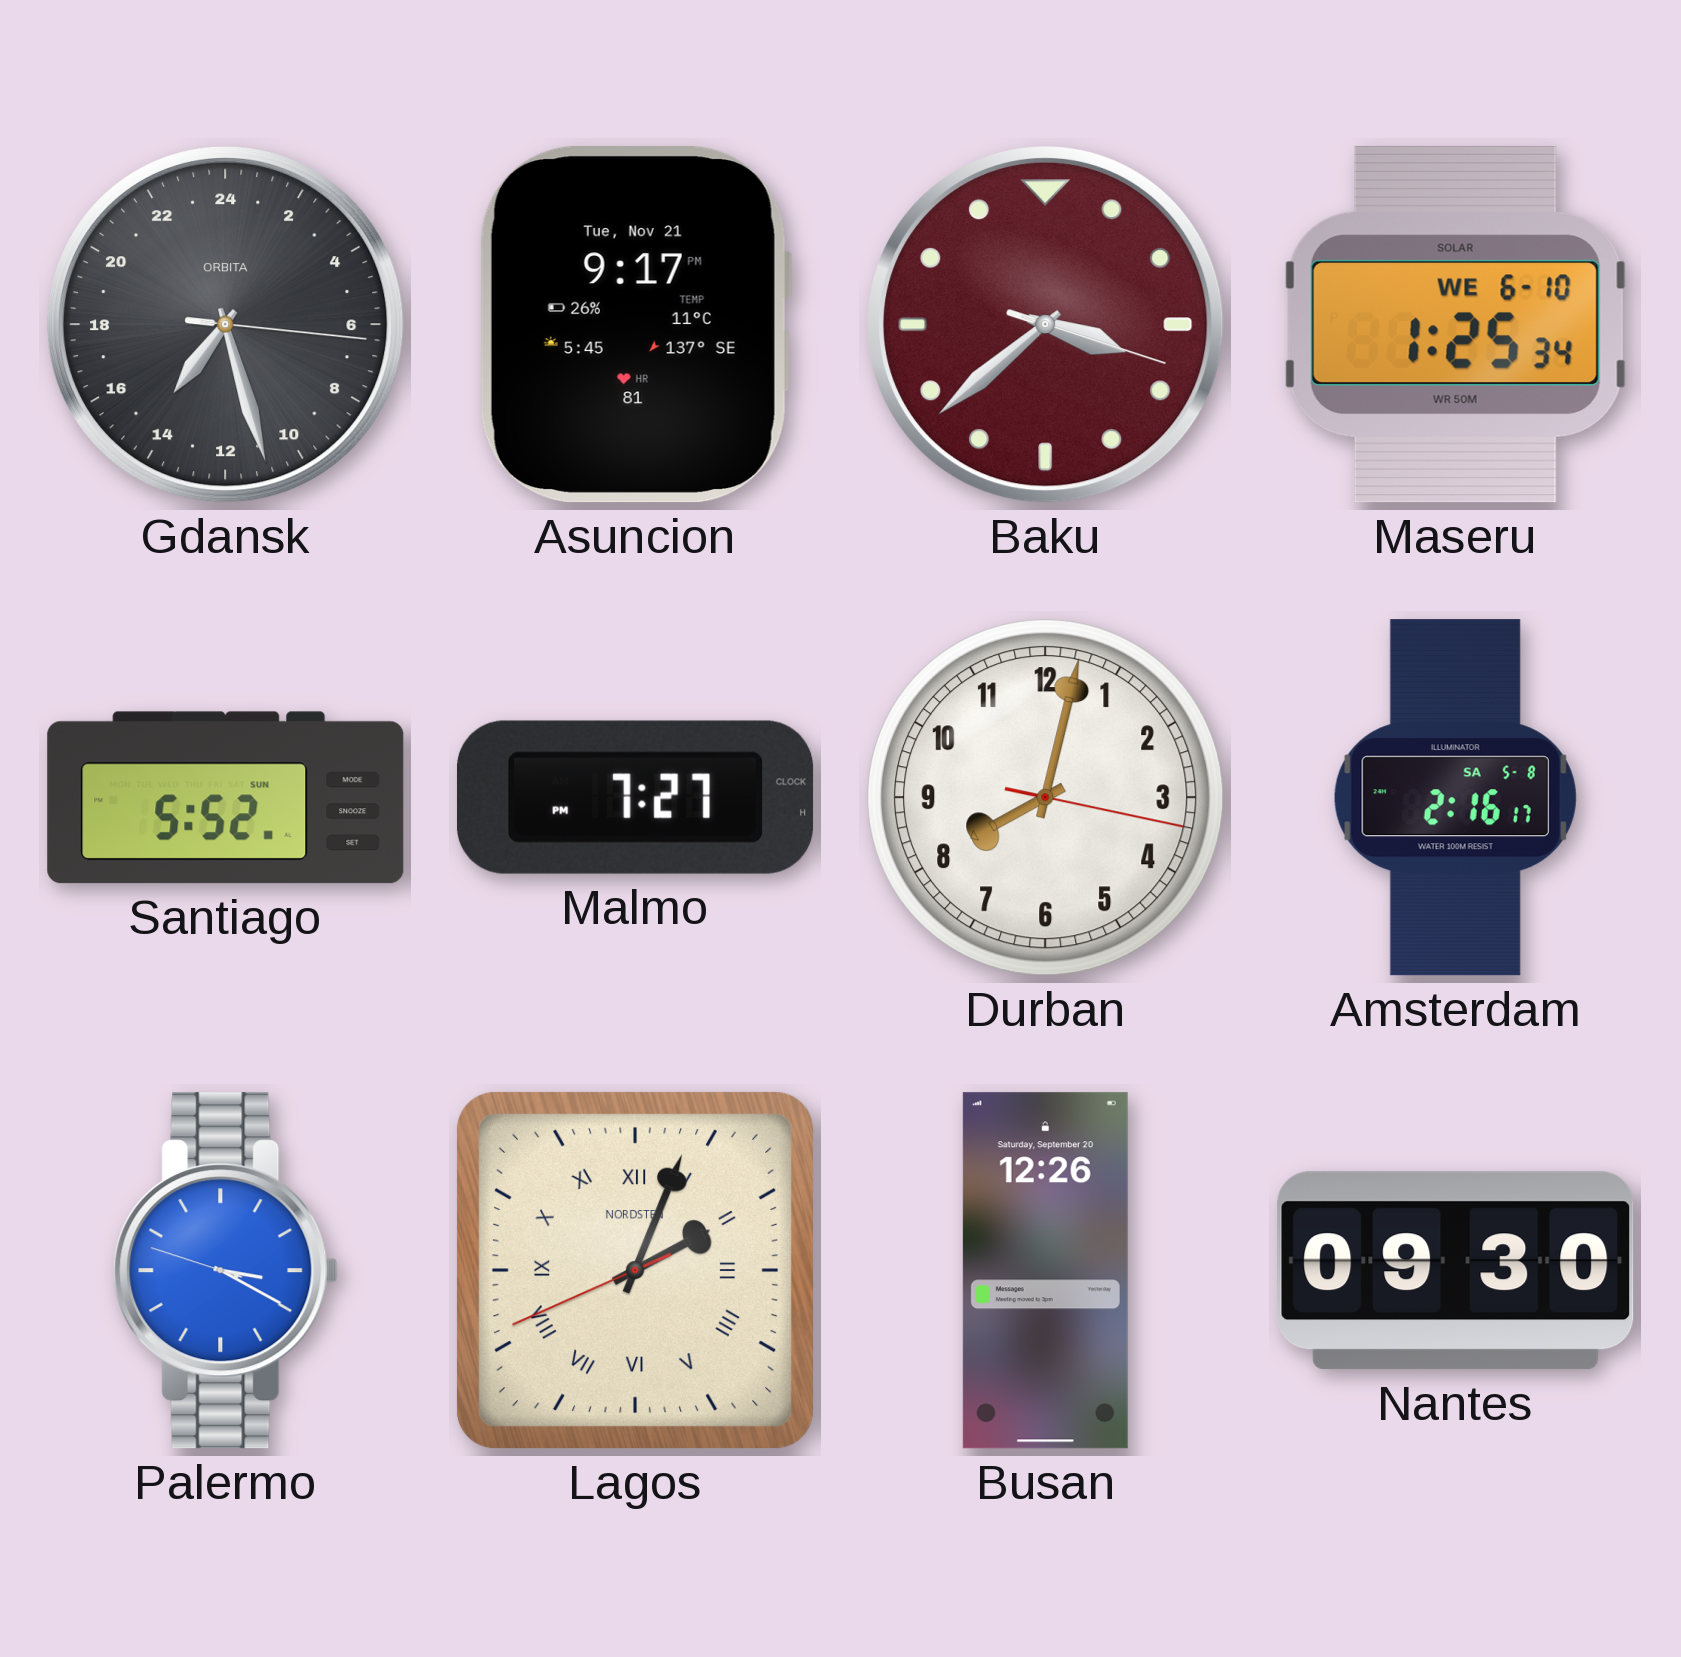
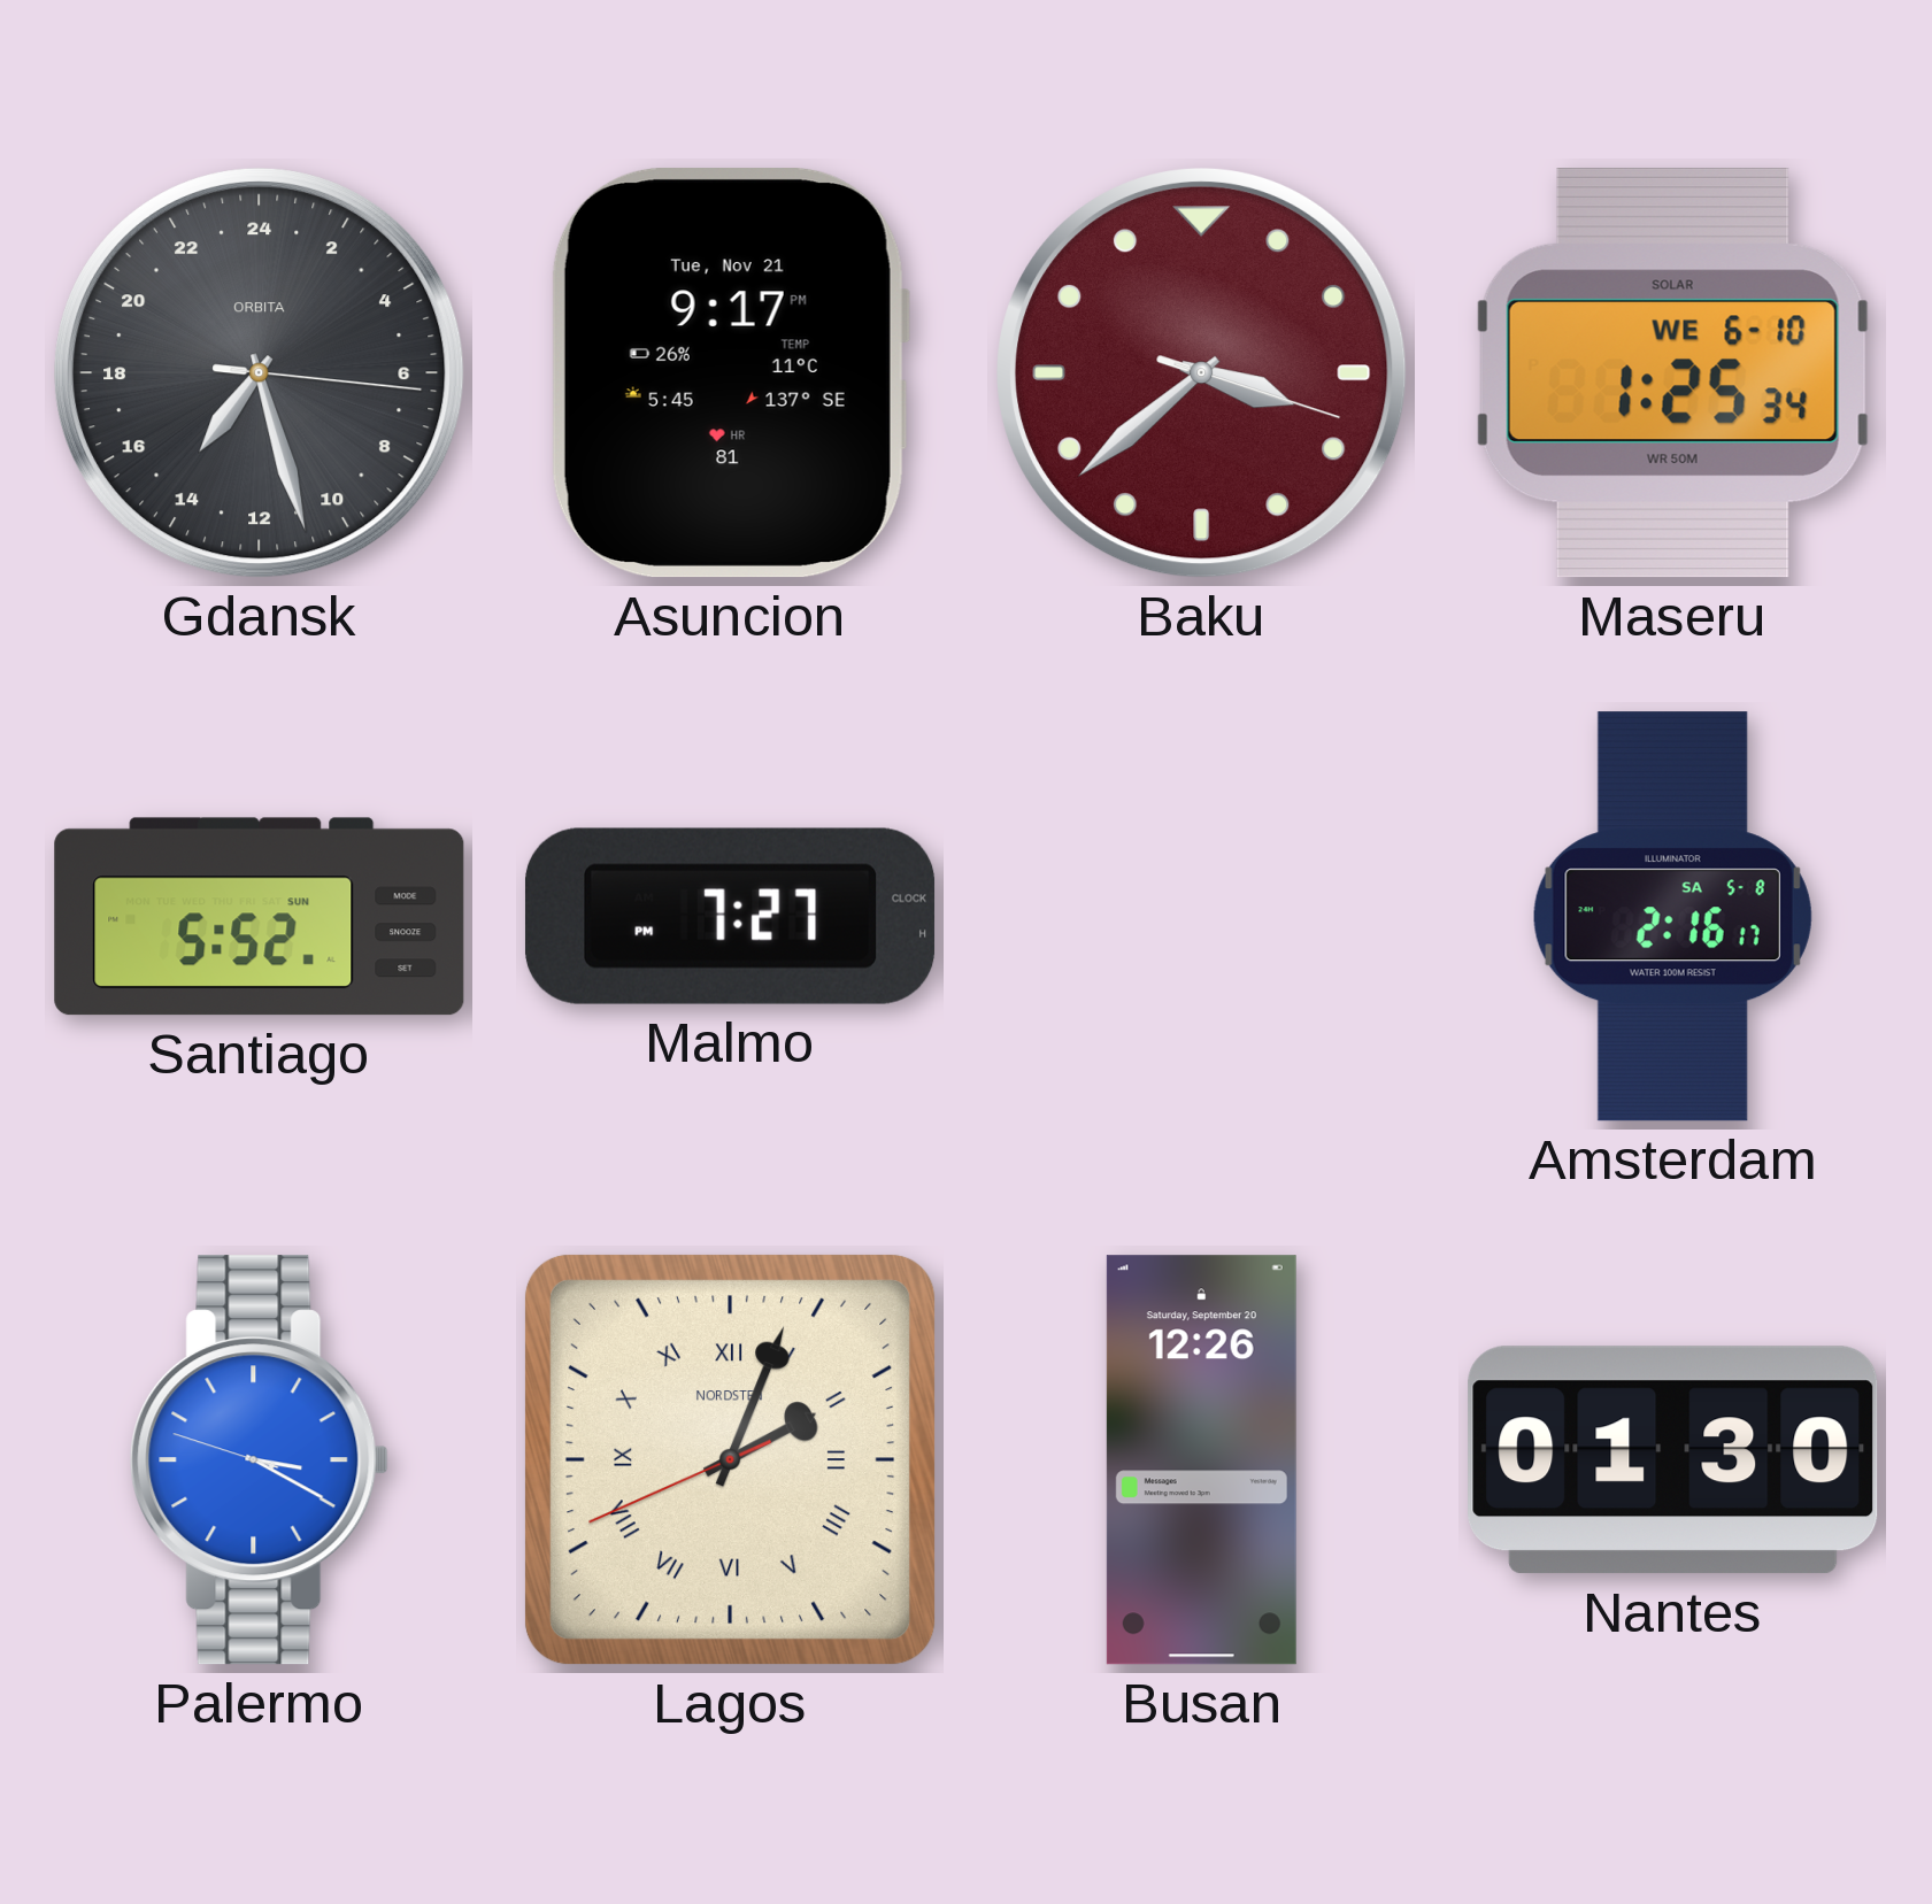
Durban: 8:02 -> none (1046, 798)
Nantes: 09:30 -> 01:30 (1673, 1460)
